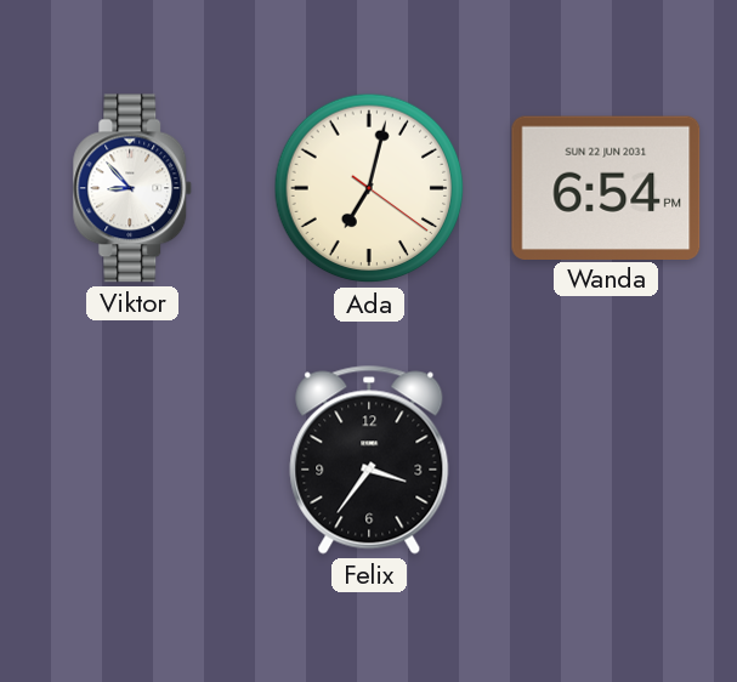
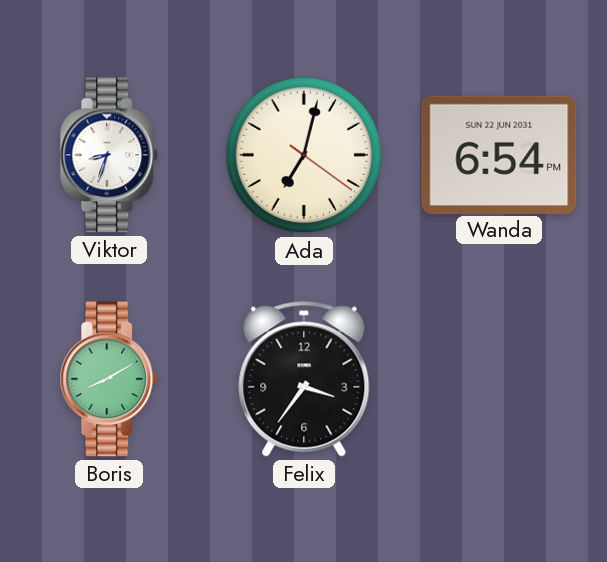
Viktor: 8:53 -> 8:33 (109, 155)
Boris: none -> 8:10 (109, 379)
